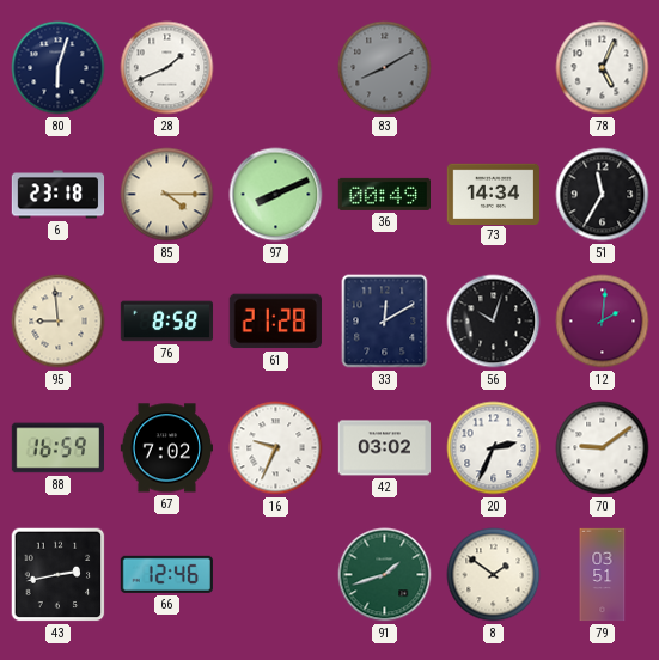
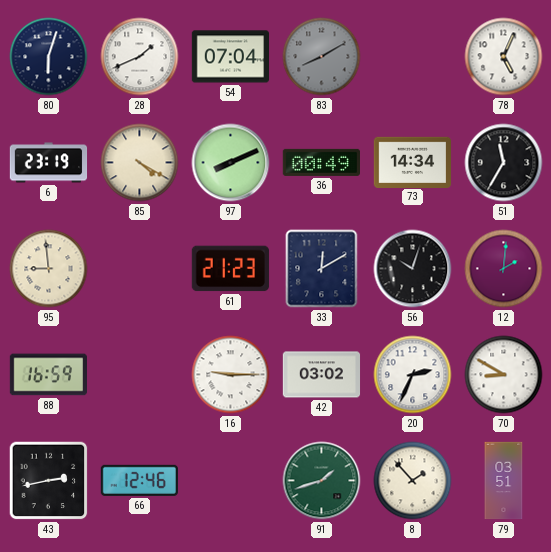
54: none -> 07:04 (230, 57)
6: 23:18 -> 23:19 (49, 163)
85: 4:15 -> 4:20 (140, 163)
76: 8:58 -> none (167, 322)
61: 21:28 -> 21:23 (230, 269)
67: 7:02 -> none (166, 448)
16: 9:34 -> 9:15 (231, 375)
70: 9:09 -> 8:50 (504, 375)
8: 1:51 -> 1:53 (413, 481)
